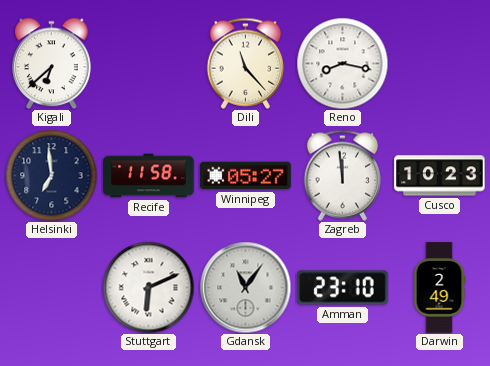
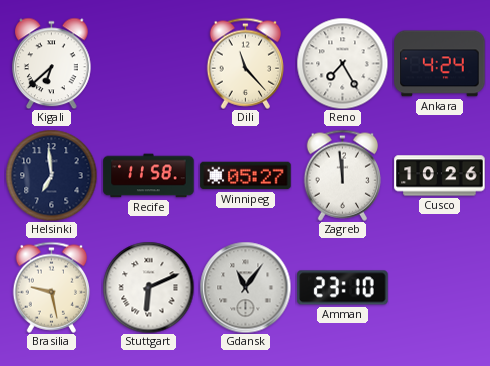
Reno: 8:17 -> 7:25 (342, 63)
Ankara: none -> 4:24 (440, 64)
Cusco: 10:23 -> 10:26 (440, 176)
Brasilia: none -> 9:28 (52, 287)
Darwin: 2:49 -> none (439, 288)
